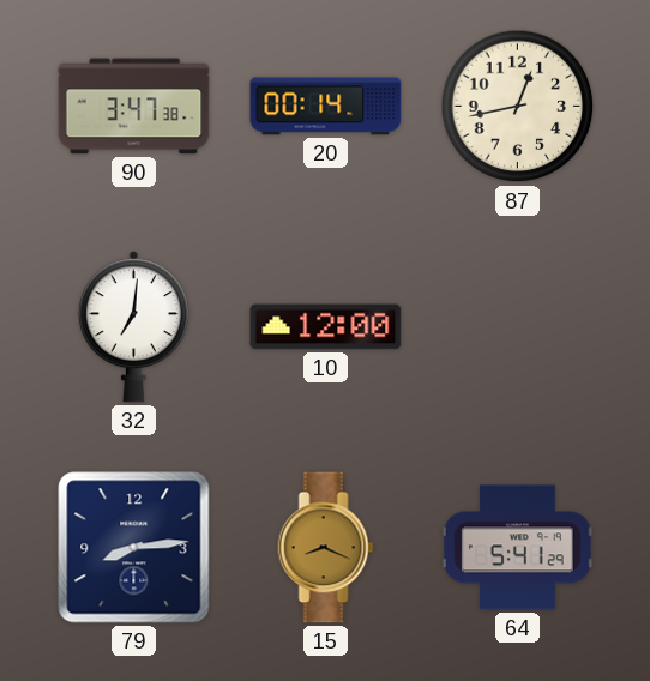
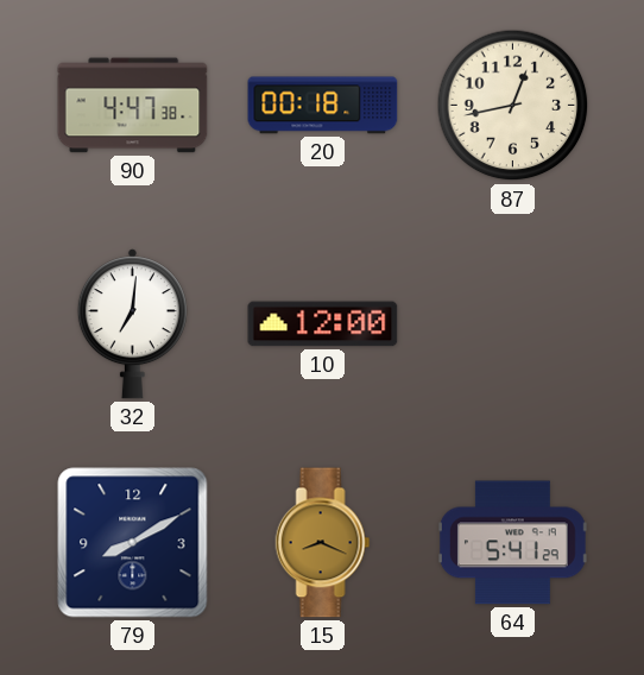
90: 3:47 -> 4:47 (133, 106)
20: 00:14 -> 00:18 (323, 106)
79: 8:14 -> 8:10 (133, 543)
